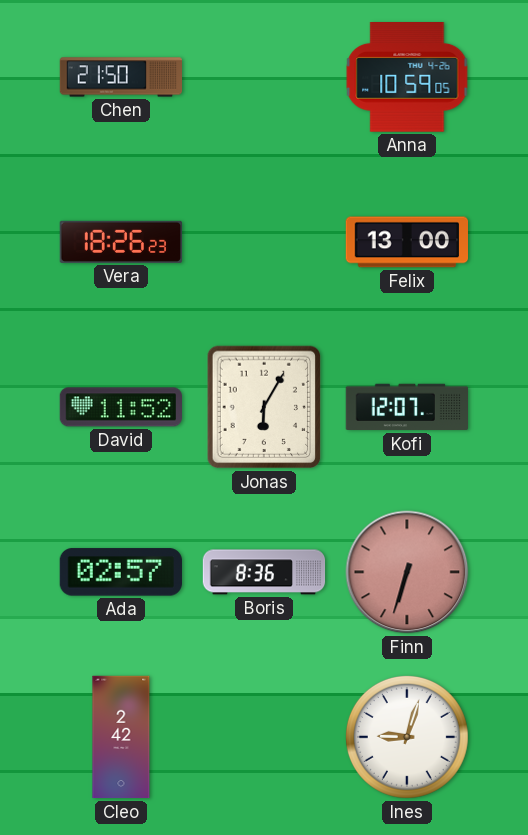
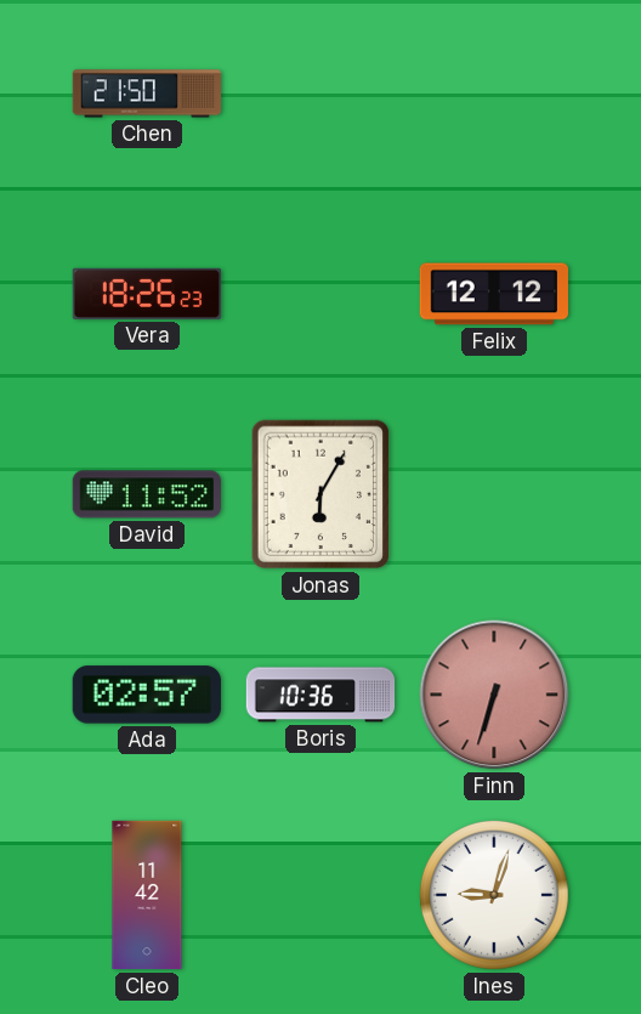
Anna: 10:59 -> none (407, 78)
Felix: 13:00 -> 12:12 (493, 294)
Kofi: 12:07 -> none (406, 407)
Boris: 8:36 -> 10:36 (320, 695)
Cleo: 2:42 -> 11:42 (147, 895)
